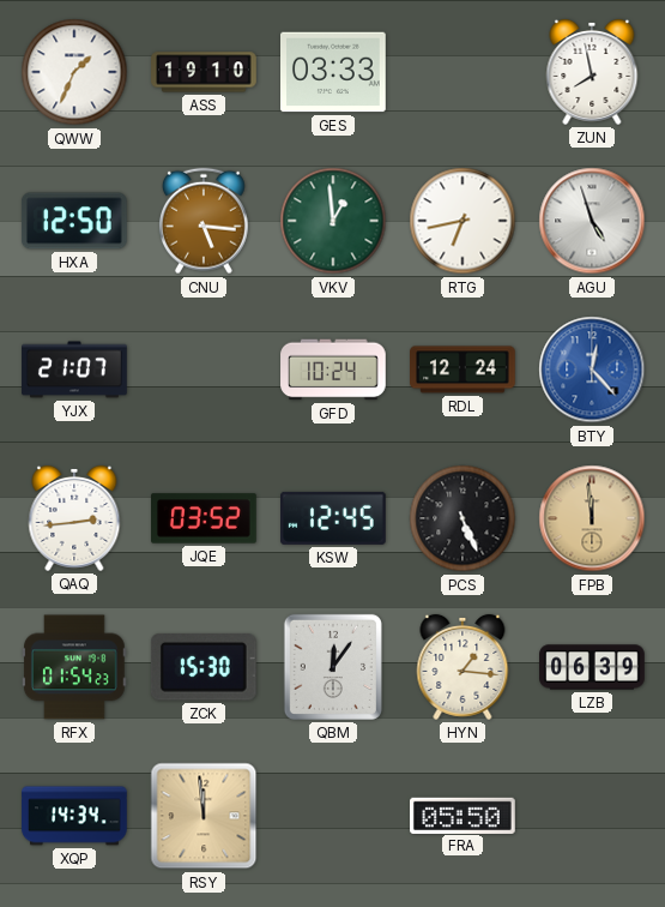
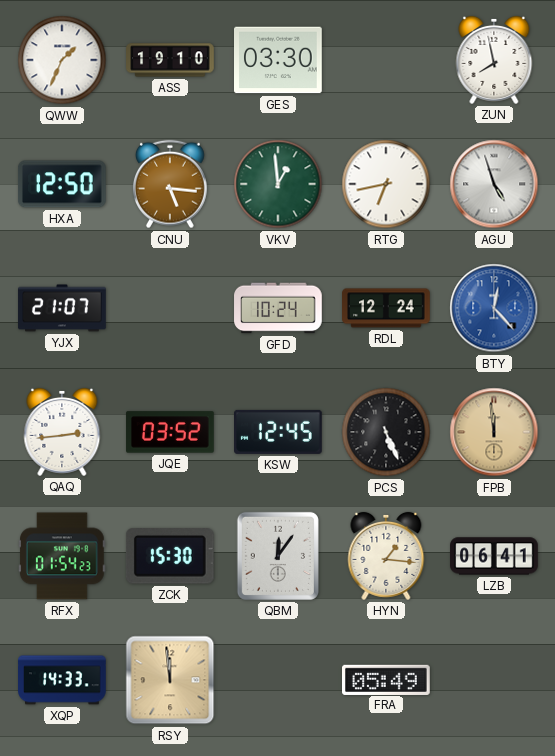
GES: 03:33 -> 03:30 (279, 60)
LZB: 06:39 -> 06:41 (494, 556)
XQP: 14:34 -> 14:33 (62, 680)
FRA: 05:50 -> 05:49 (387, 679)
